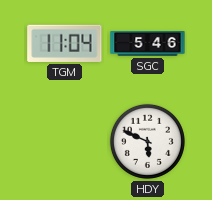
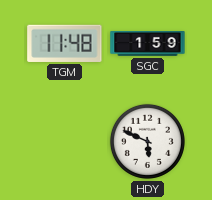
TGM: 11:04 -> 11:48 (65, 43)
SGC: 5:46 -> 1:59 (148, 44)
